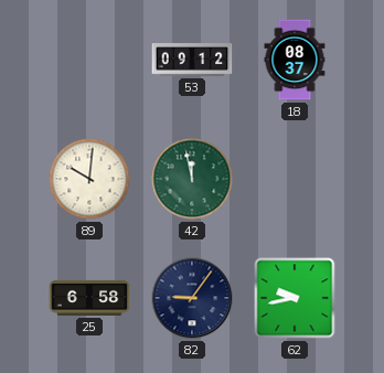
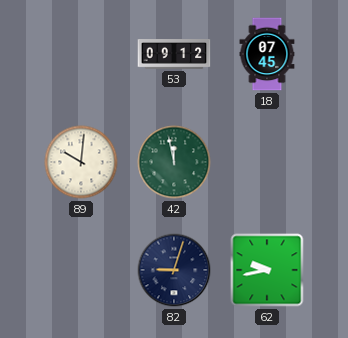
18: 08:37 -> 07:45 (267, 54)
25: 6:58 -> none (89, 298)
82: 9:06 -> 9:03 (174, 270)
